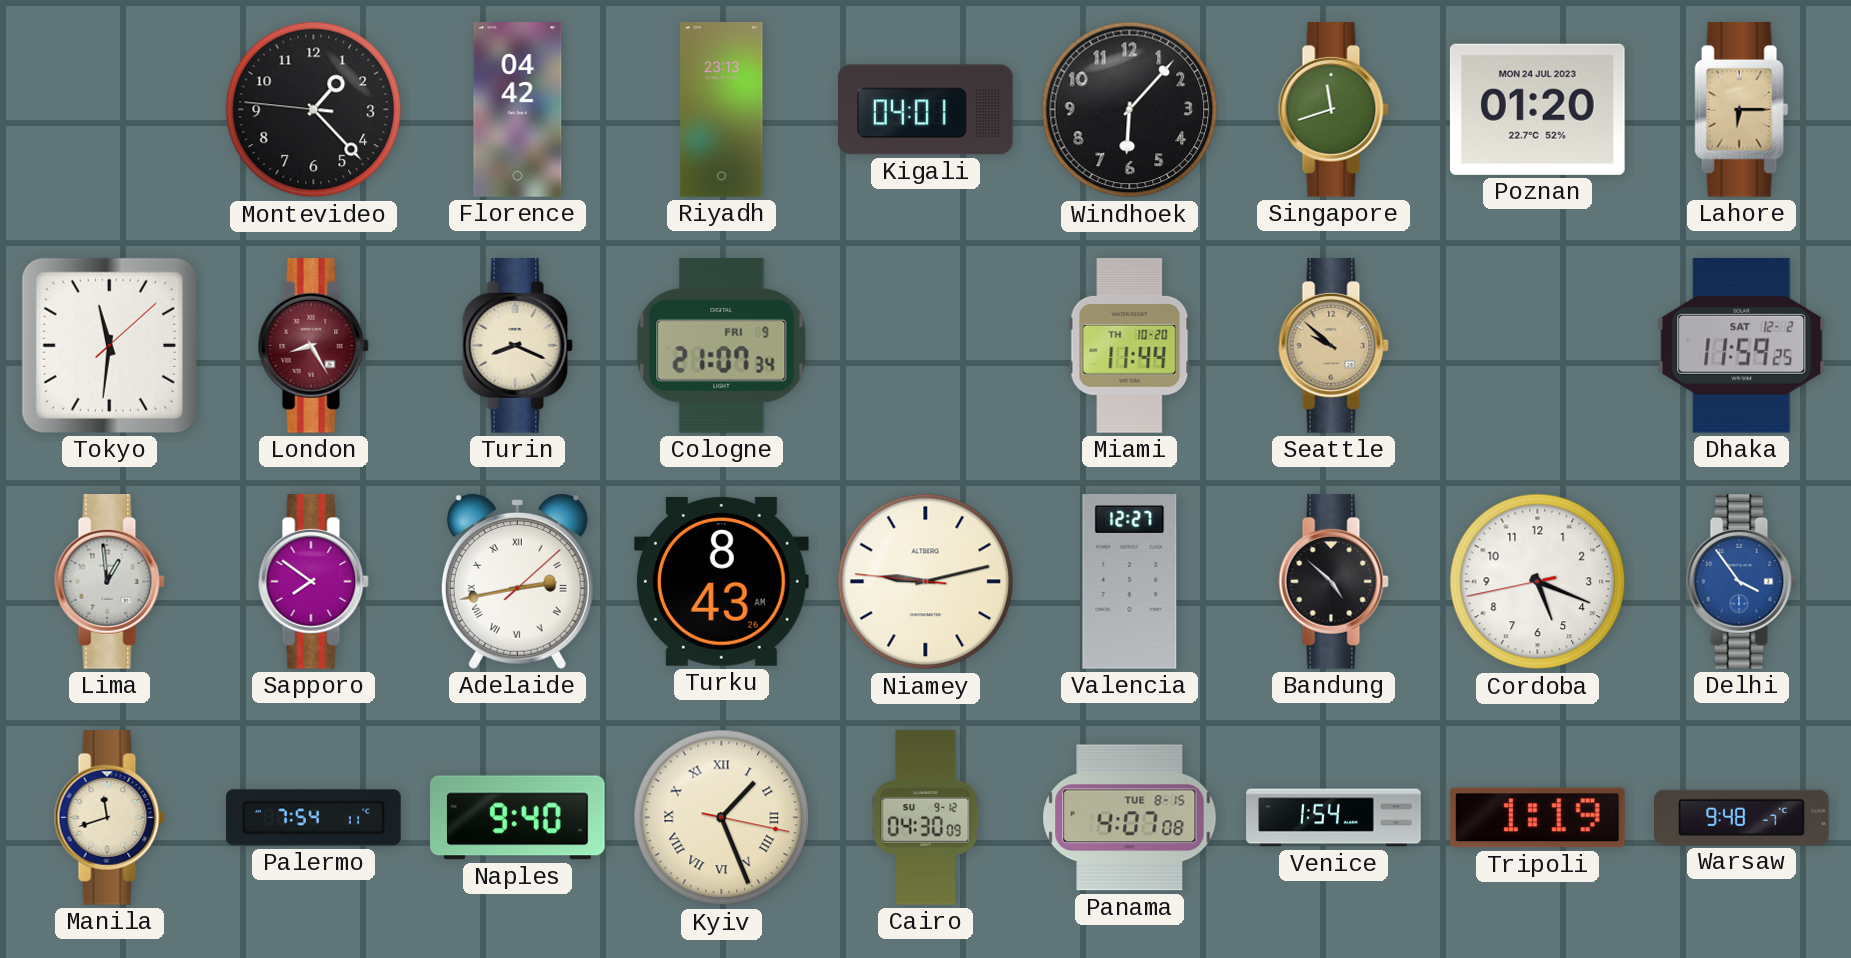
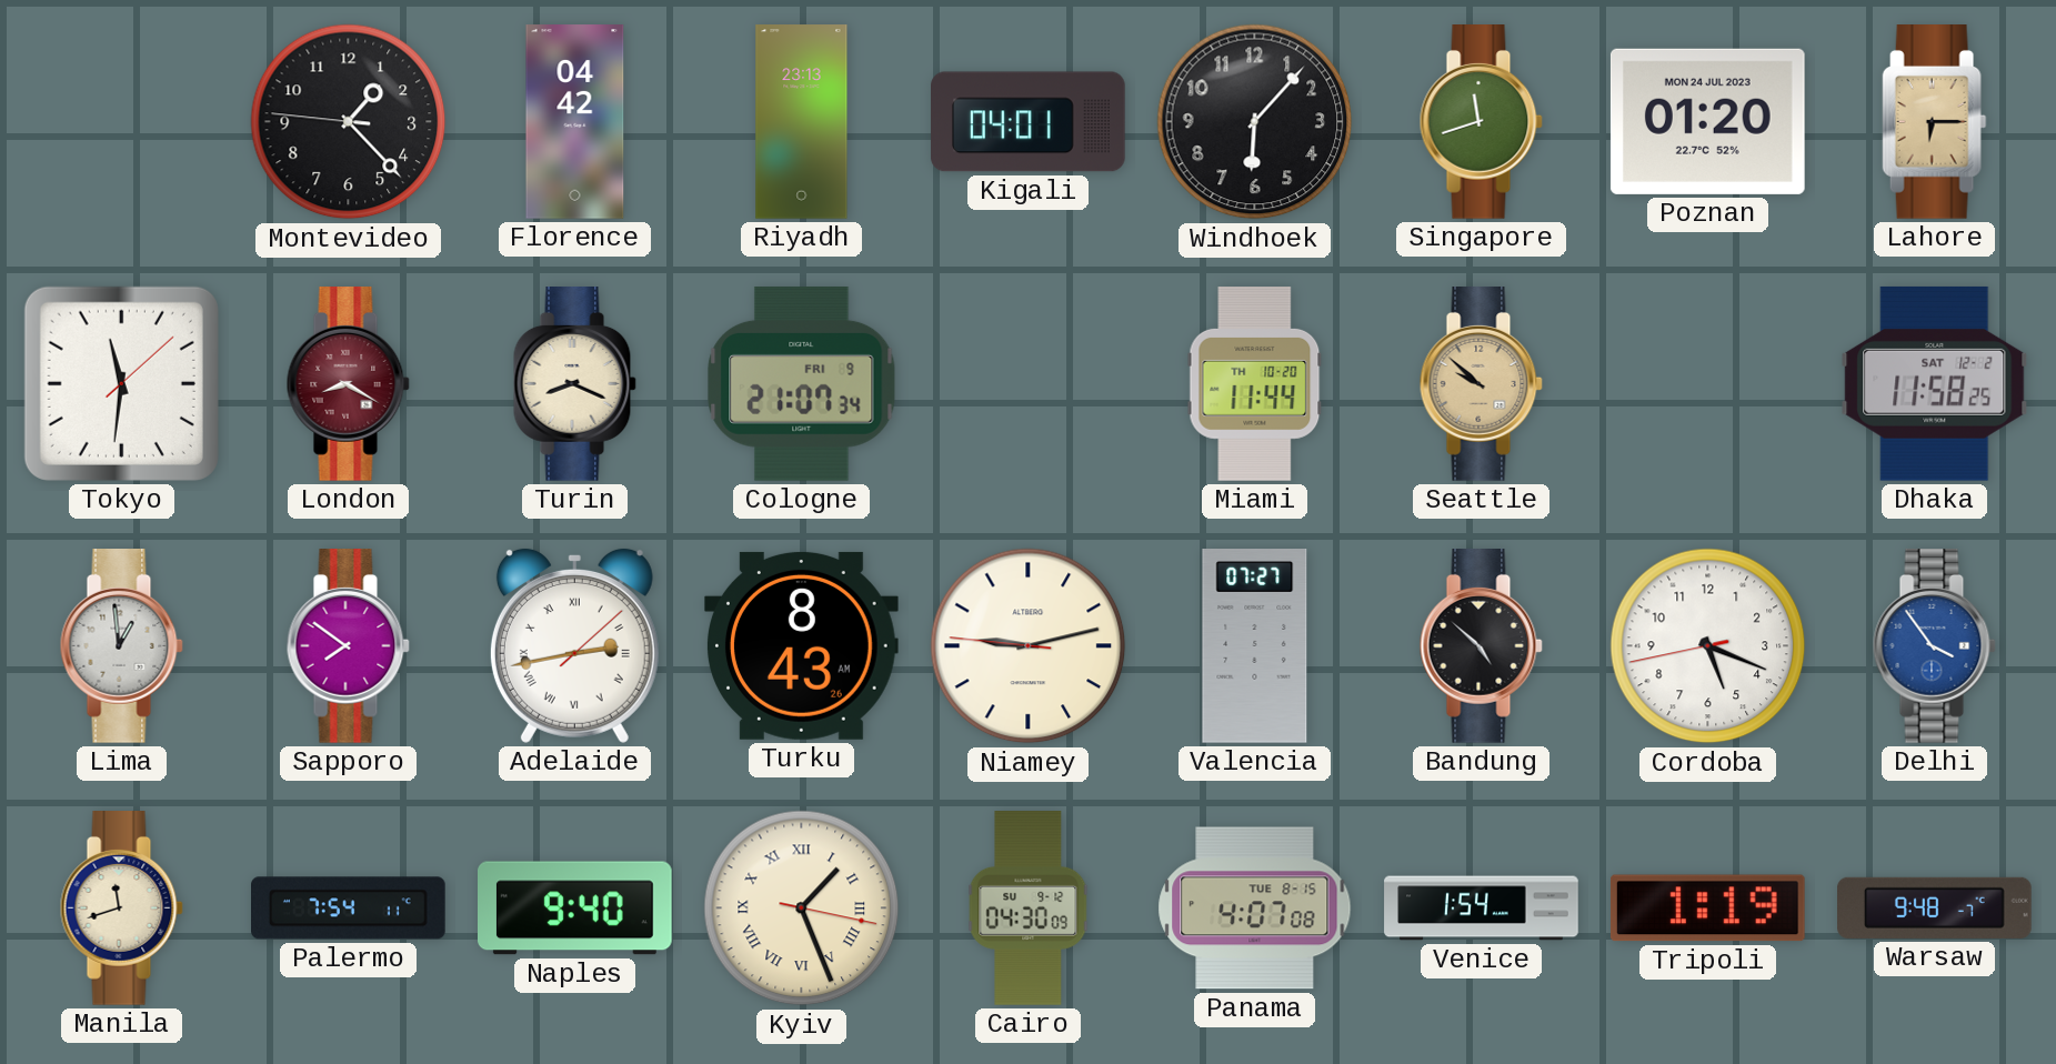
London: 8:25 -> 8:20 (348, 384)
Dhaka: 11:59 -> 11:58 (1935, 383)
Valencia: 12:27 -> 07:27 (1255, 646)
